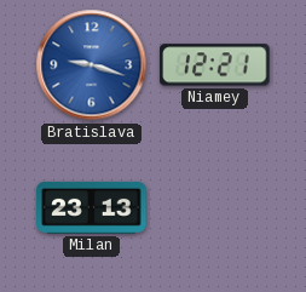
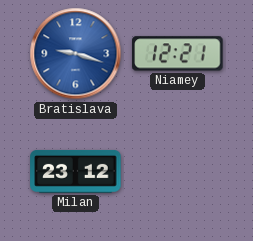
Milan: 23:13 -> 23:12 (76, 171)
